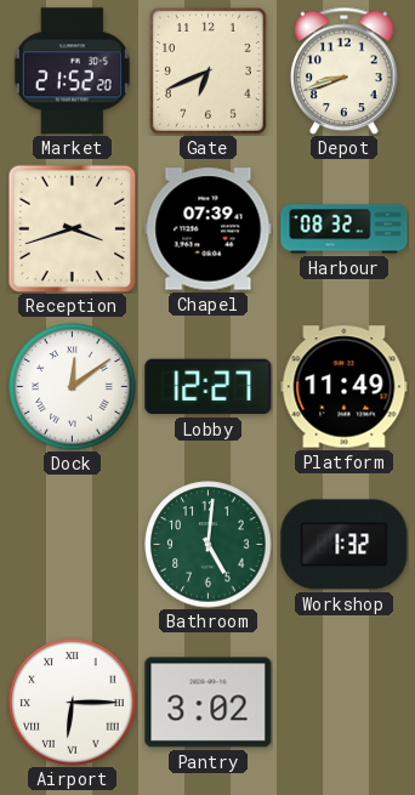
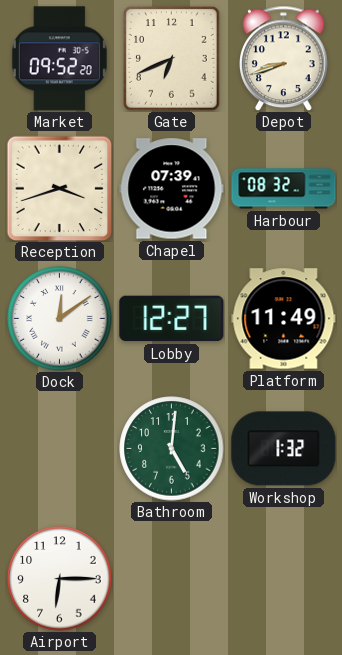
Market: 21:52 -> 09:52 (59, 59)
Airport numerals: Roman -> Arabic (60, 579)
Pantry: 3:02 -> none (209, 703)
